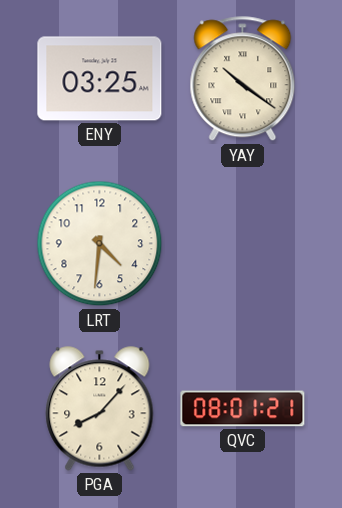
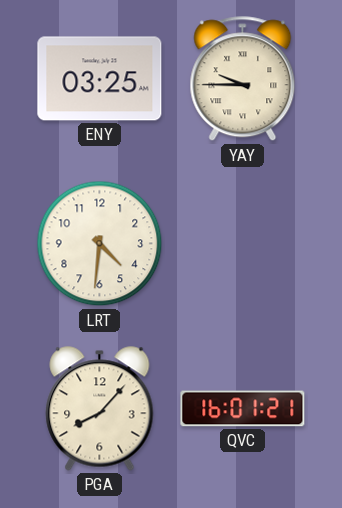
YAY: 10:21 -> 9:45 (243, 79)
QVC: 08:01 -> 16:01 (243, 409)
